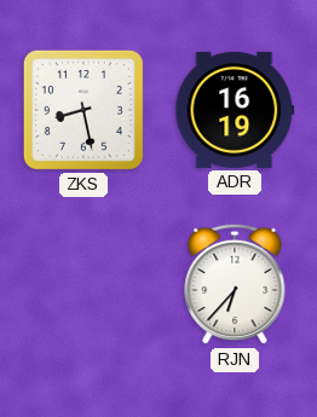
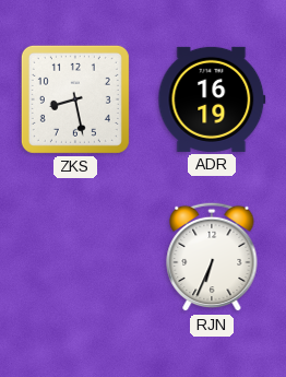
RJN: 6:37 -> 6:34 (212, 257)
